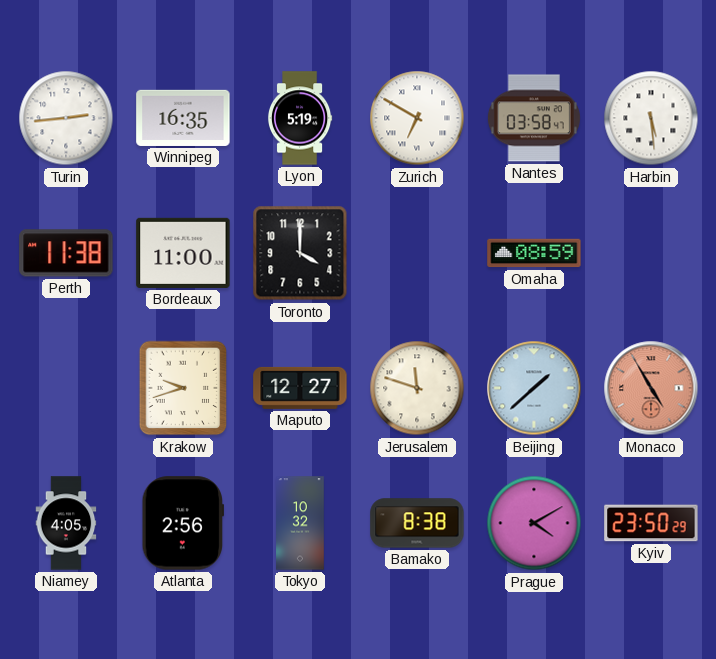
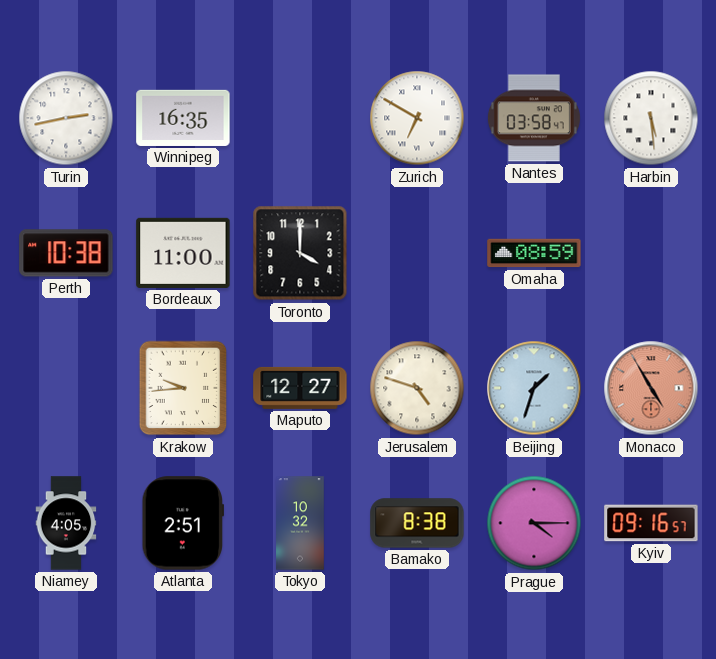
Turin: 2:44 -> 2:43 (66, 118)
Lyon: 5:19 -> none (300, 118)
Perth: 11:38 -> 10:38 (66, 253)
Krakow: 9:42 -> 9:44 (183, 388)
Jerusalem: 11:48 -> 4:48 (417, 388)
Beijing: 1:38 -> 1:33 (534, 388)
Atlanta: 2:56 -> 2:51 (182, 523)
Prague: 4:10 -> 4:15 (534, 523)
Kyiv: 23:50 -> 09:16 (651, 523)
